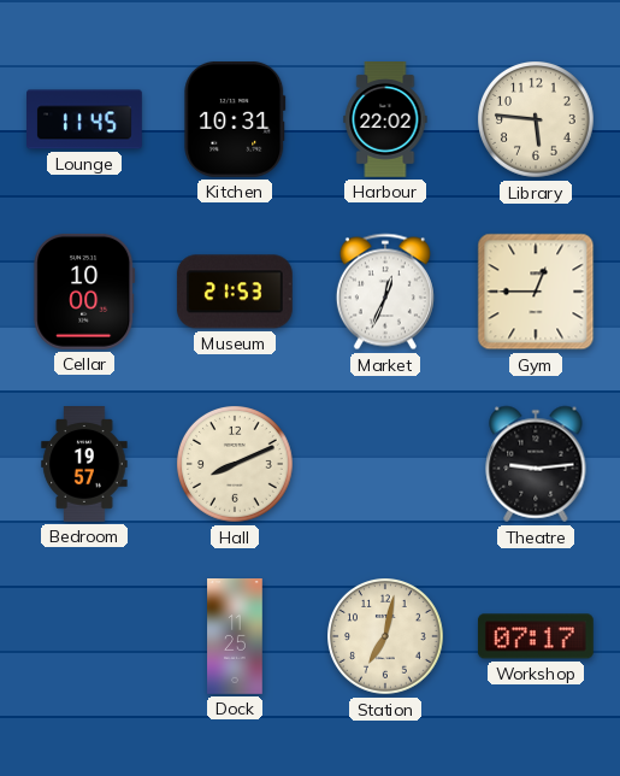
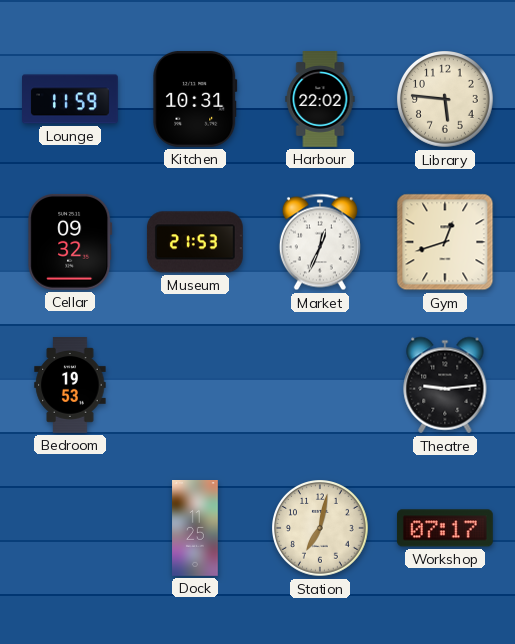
Lounge: 11:45 -> 11:59 (71, 99)
Cellar: 10:00 -> 09:32 (70, 242)
Gym: 12:45 -> 12:42 (445, 242)
Bedroom: 19:57 -> 19:53 (70, 386)
Hall: 8:11 -> none (236, 465)
